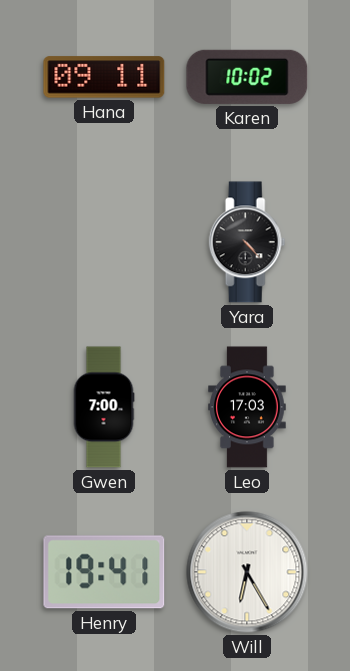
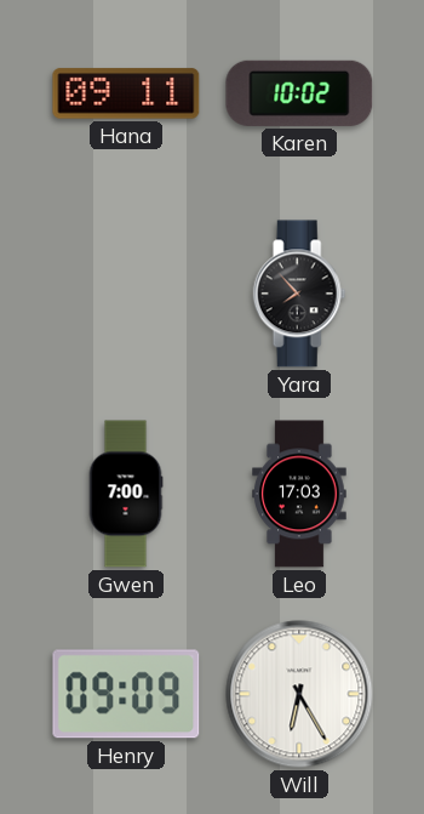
Yara: 4:23 -> 7:53 (299, 294)
Henry: 19:41 -> 09:09 (126, 694)
